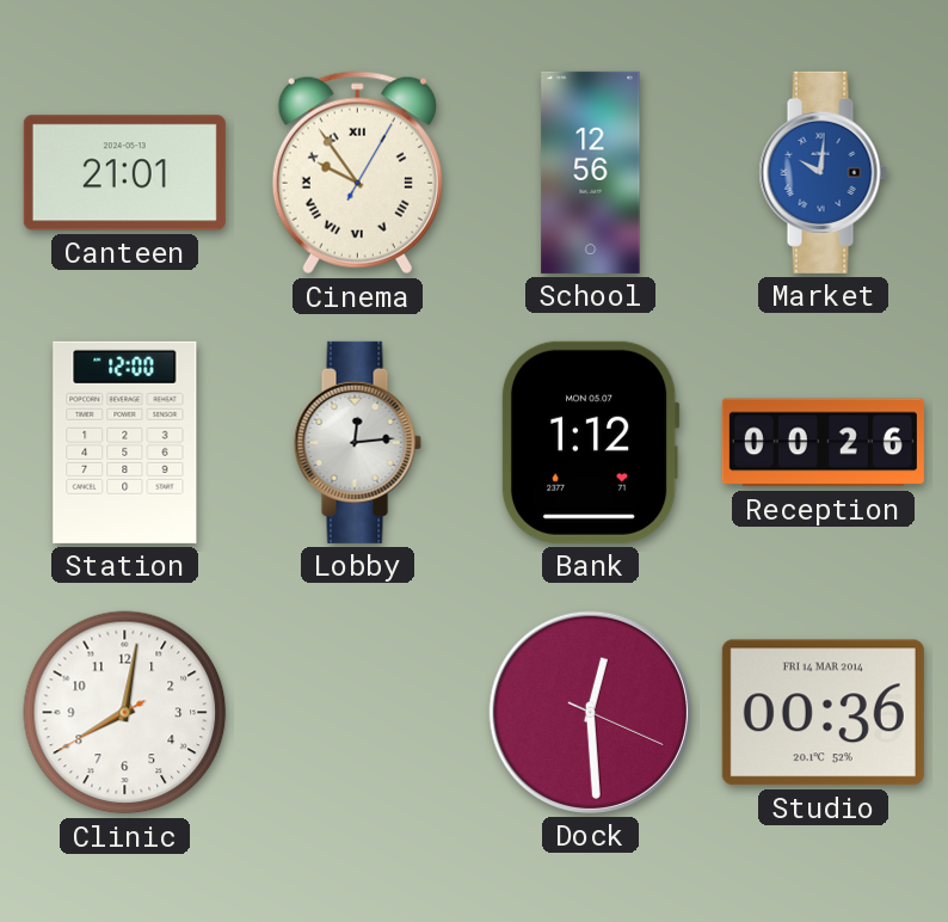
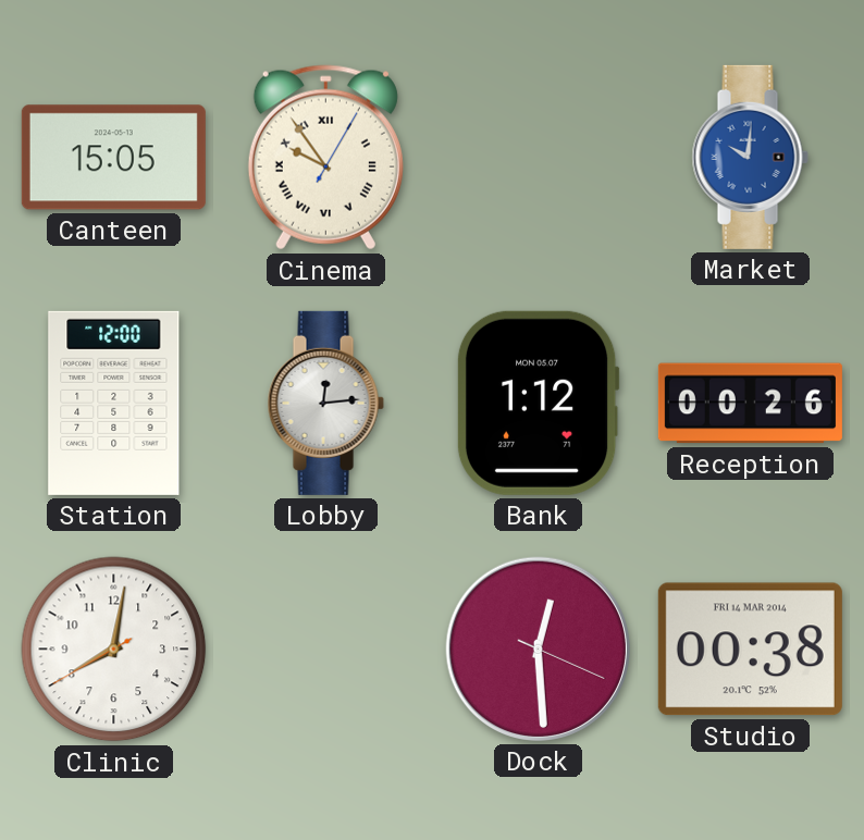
Canteen: 21:01 -> 15:05 (113, 158)
School: 12:56 -> none (591, 172)
Studio: 00:36 -> 00:38 (750, 650)
